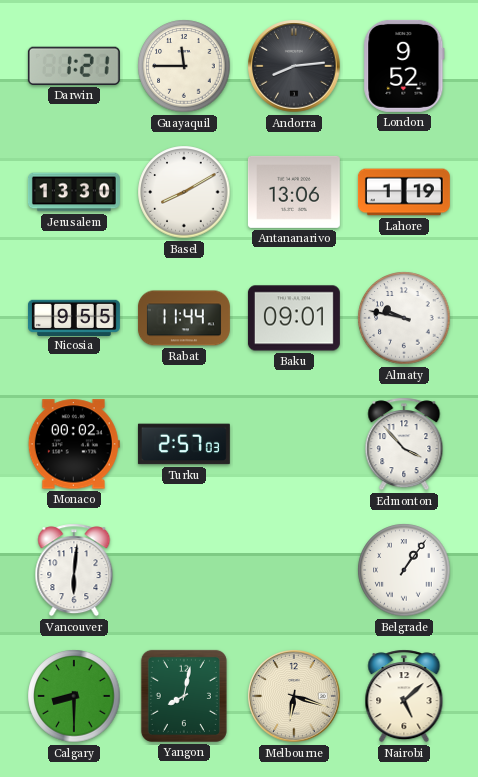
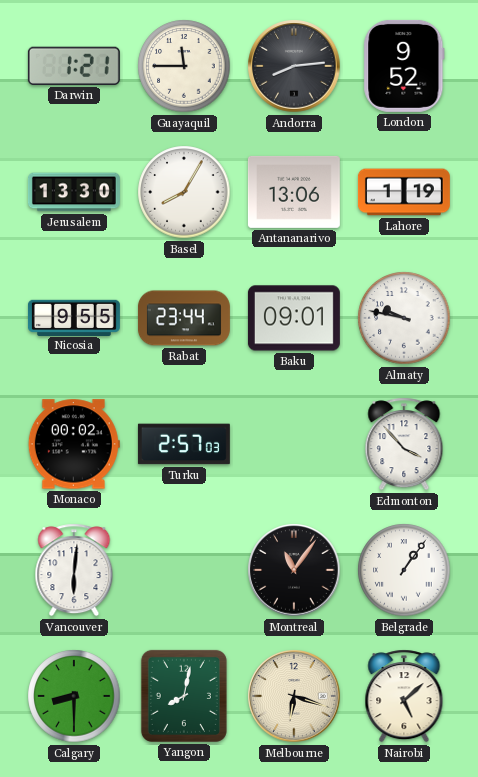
Basel: 8:10 -> 8:05 (184, 192)
Rabat: 11:44 -> 23:44 (184, 318)
Montreal: none -> 11:06 (294, 570)
